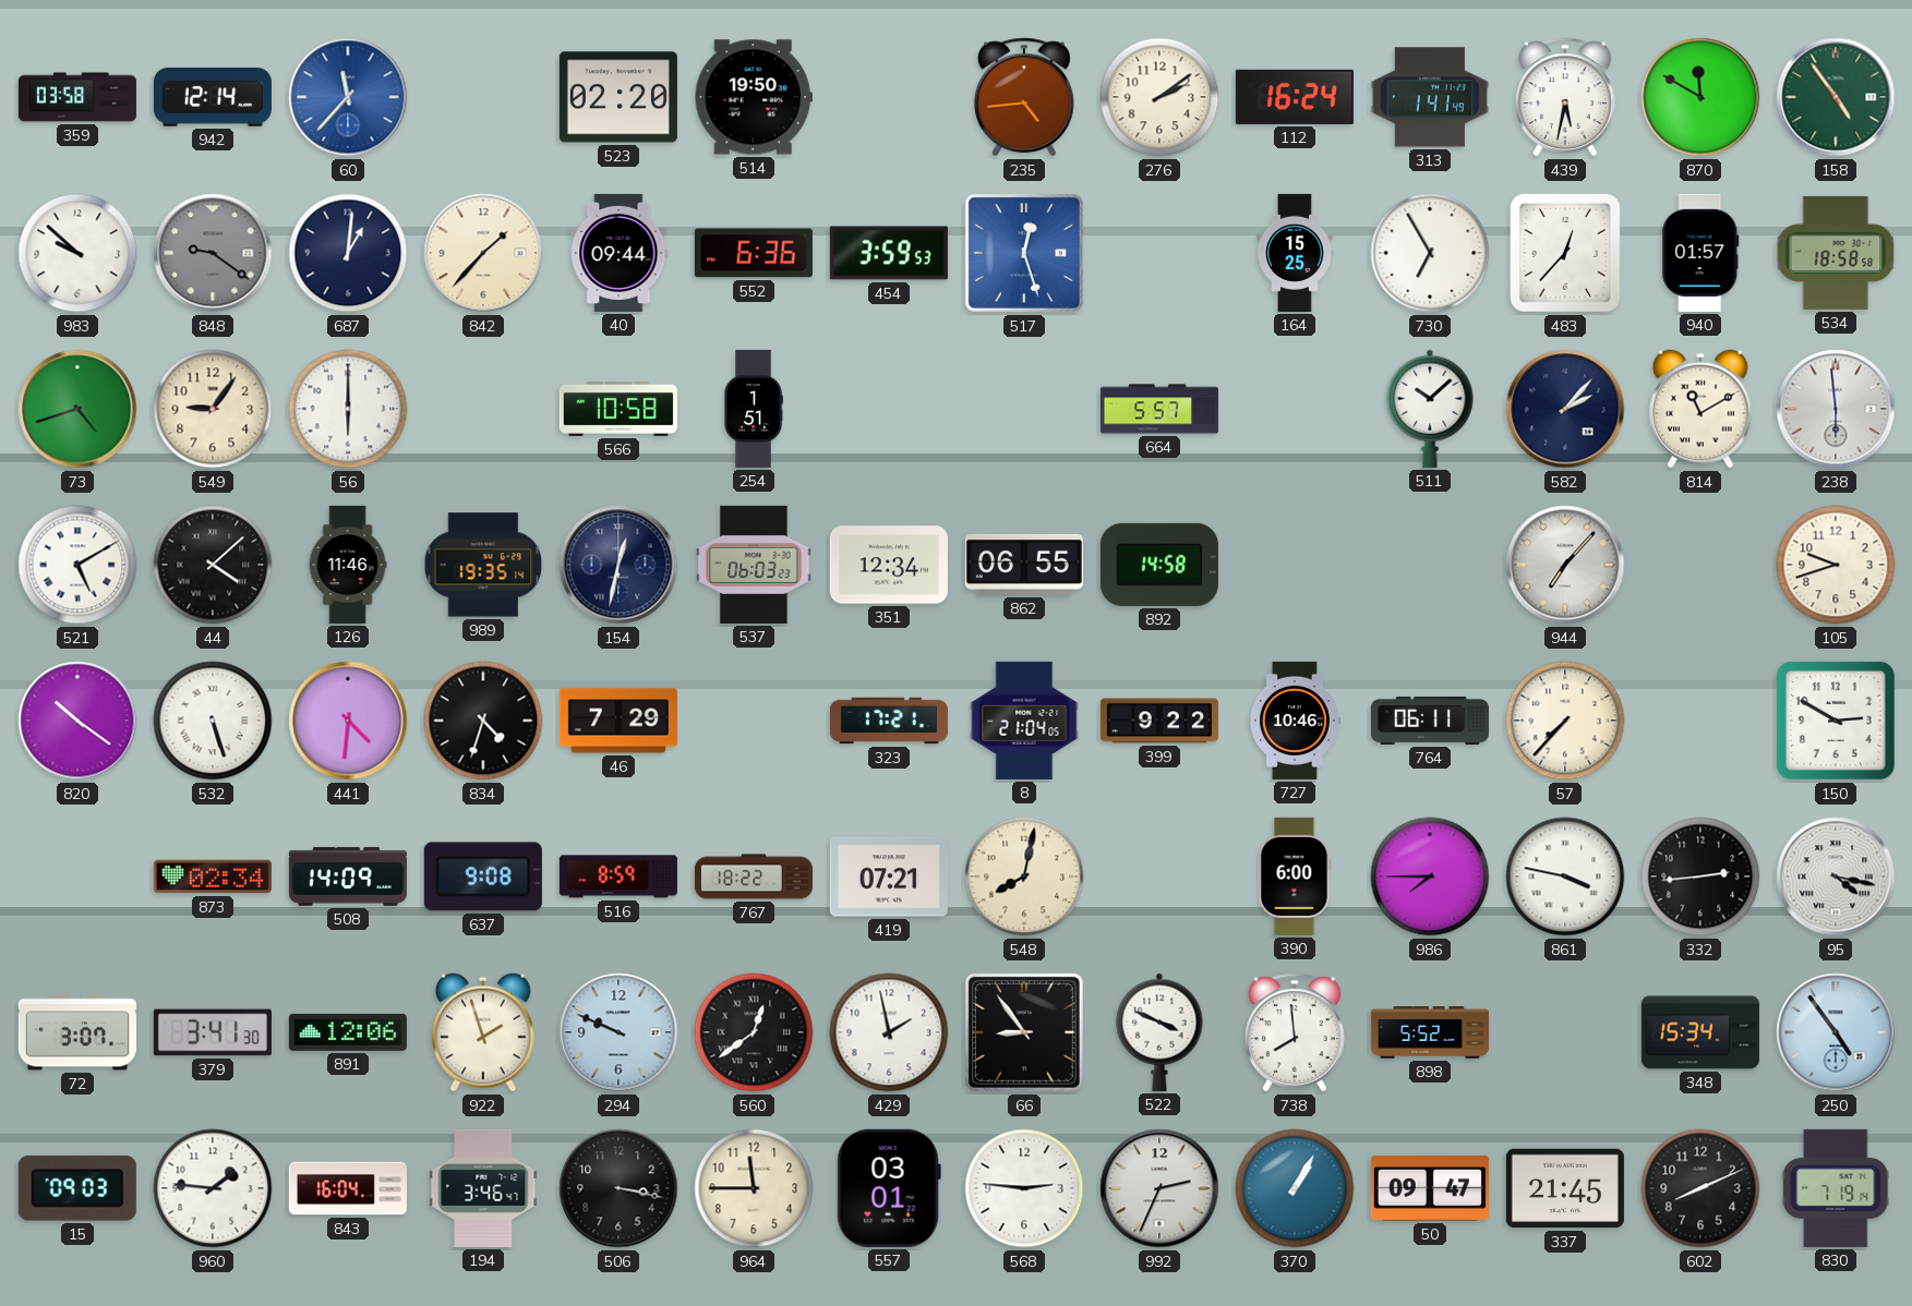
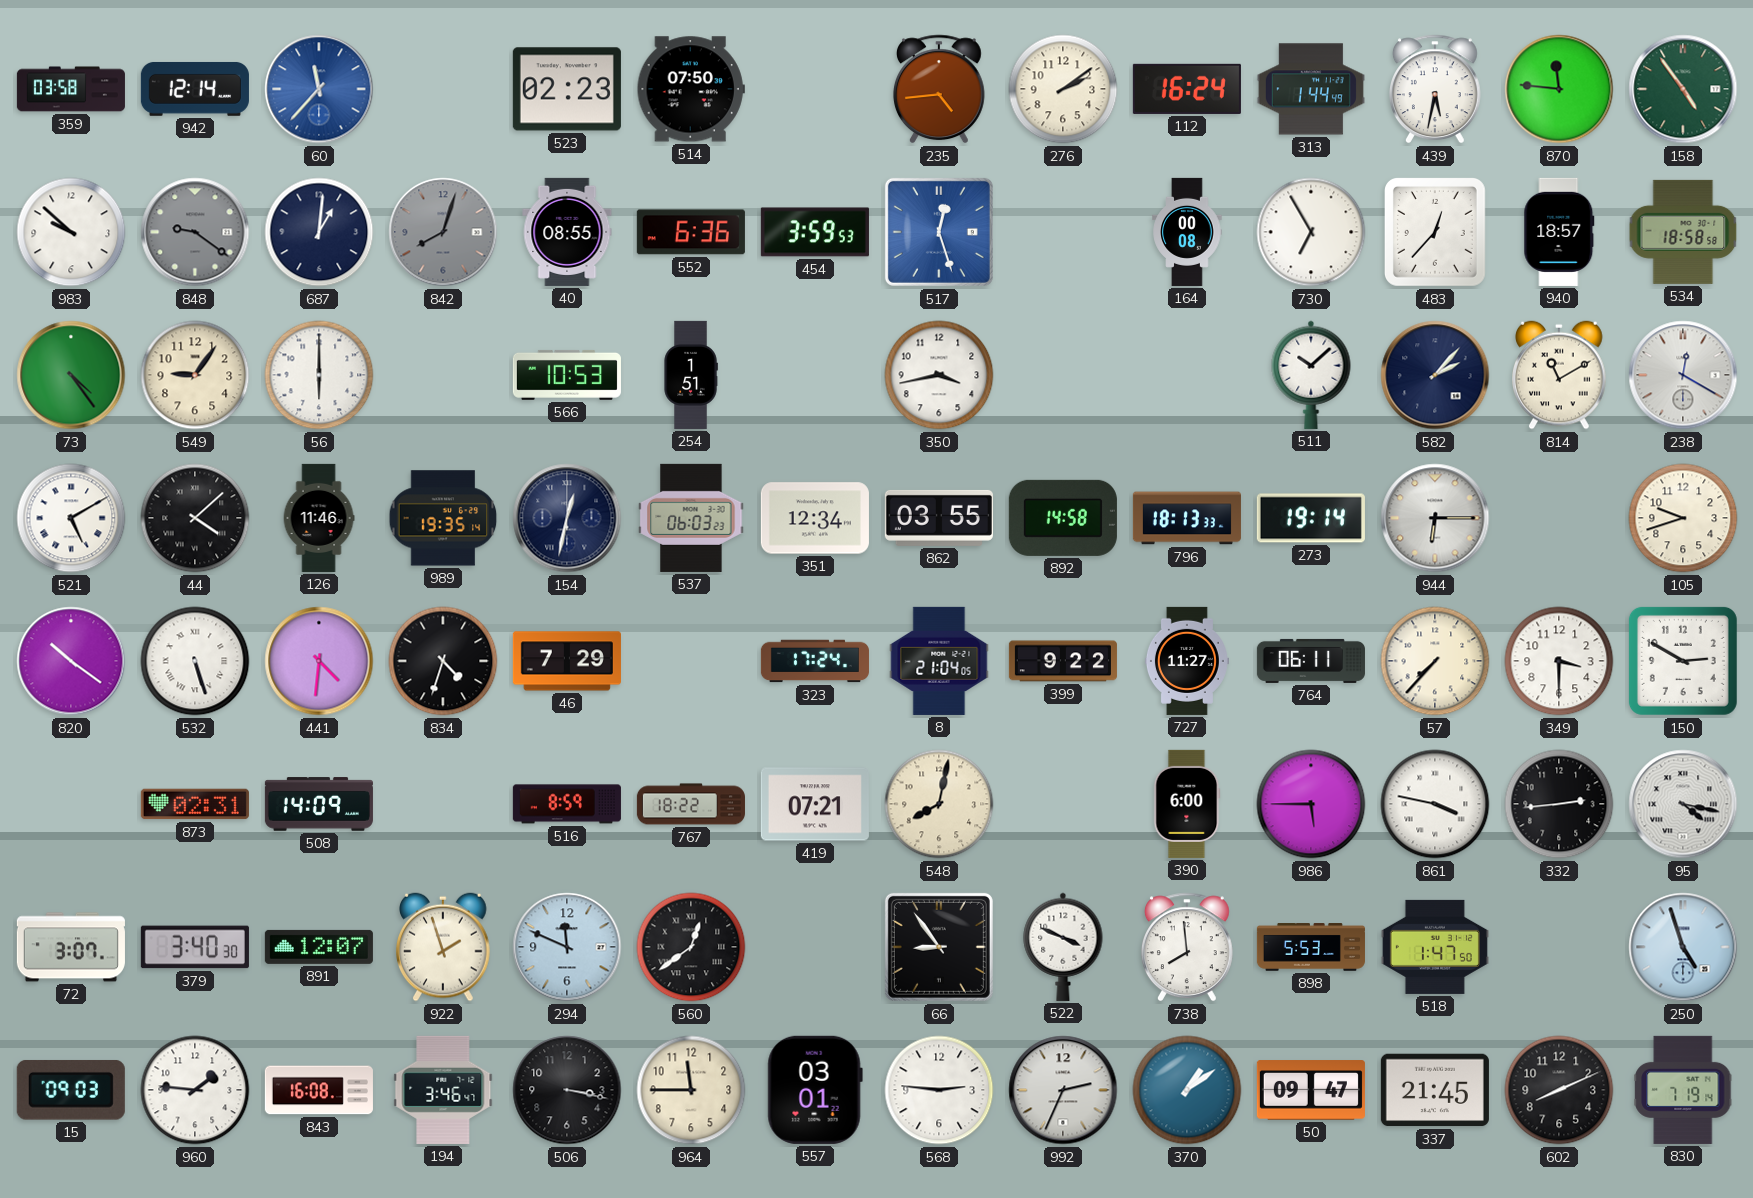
523: 02:20 -> 02:23 (567, 89)
514: 19:50 -> 07:50 (691, 89)
313: 1:41 -> 1:44 (1311, 89)
870: 11:50 -> 11:46 (1559, 89)
842: 1:37 -> 8:03 (443, 232)
842 dial: cream -> grey (443, 232)
40: 09:44 -> 08:55 (567, 232)
164: 15:25 -> 00:08 (1187, 232)
940: 01:57 -> 18:57 (1559, 232)
73: 4:42 -> 4:24 (71, 375)
566: 10:58 -> 10:53 (567, 375)
350: none -> 3:43 (939, 375)
664: 5:57 -> none (1159, 409)
238: 5:59 -> 12:20 (1683, 375)
862: 06:55 -> 03:55 (939, 518)
796: none -> 18:13 (1187, 518)
273: none -> 19:14 (1311, 518)
944: 7:07 -> 6:15 (1435, 518)
323: 17:21 -> 17:24 (815, 661)
727: 10:46 -> 11:27 (1187, 661)
349: none -> 3:30 (1559, 661)
873: 02:34 -> 02:31 (195, 804)
637: 9:08 -> none (483, 876)
986: 7:45 -> 5:45 (1311, 804)
379: 3:41 -> 3:40 (195, 947)
891: 12:06 -> 12:07 (319, 947)
294: 9:49 -> 11:49 (567, 947)
429: 1:58 -> none (889, 1032)
898: 5:52 -> 5:53 (1311, 947)
518: none -> 1:47 (1435, 947)
348: 15:34 -> none (1700, 1032)
250: 4:54 -> 4:57 (1683, 947)
843: 16:04 -> 16:08 (319, 1090)
370: 1:05 -> 1:09 (1187, 1090)
